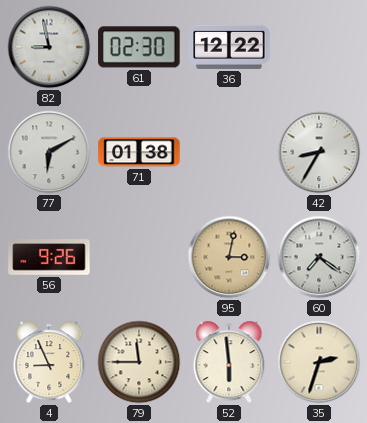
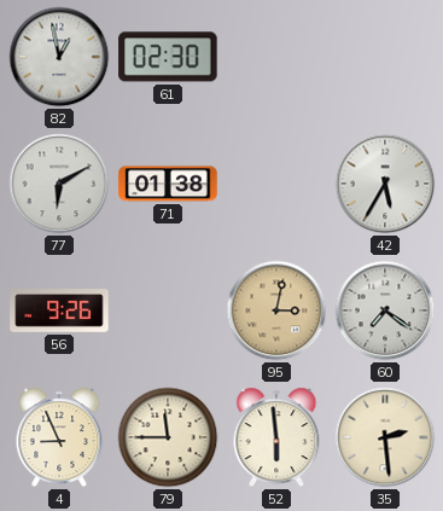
82: 8:58 -> 12:58 (59, 57)
36: 12:22 -> none (229, 47)
42: 8:35 -> 5:35 (385, 184)
35: 2:33 -> 2:29 (385, 437)
